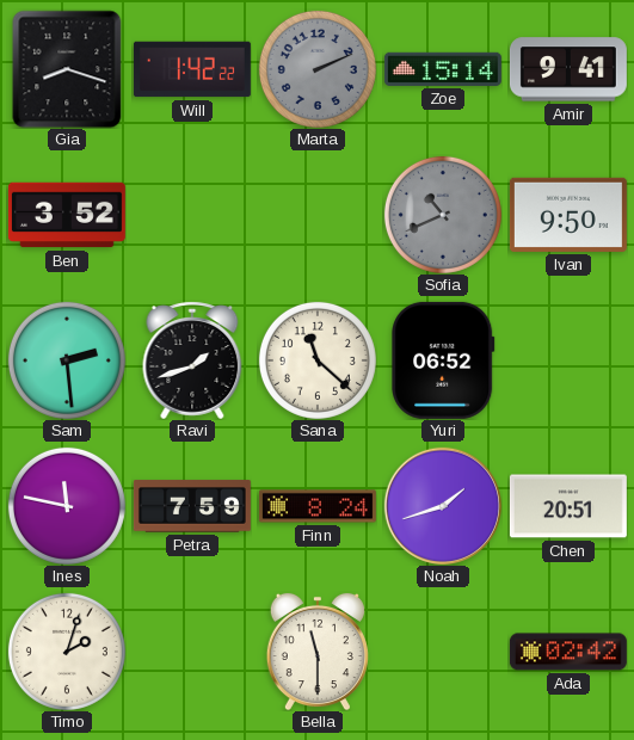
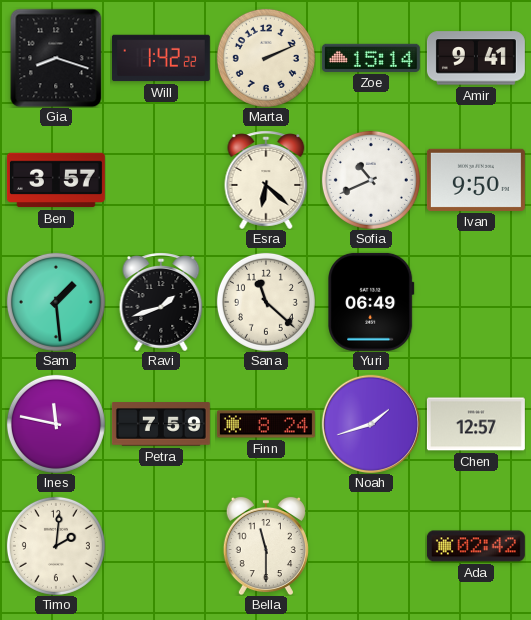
Marta dial: grey -> cream (266, 58)
Ben: 3:52 -> 3:57 (56, 180)
Esra: none -> 6:22 (266, 180)
Sofia dial: grey -> white (371, 180)
Sam: 2:29 -> 1:29 (56, 302)
Yuri: 06:52 -> 06:49 (371, 302)
Chen: 20:51 -> 12:57 (476, 424)
Timo: 2:03 -> 2:01 (56, 546)
